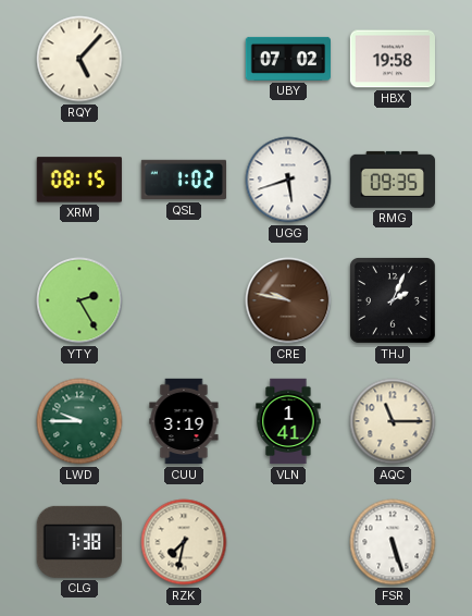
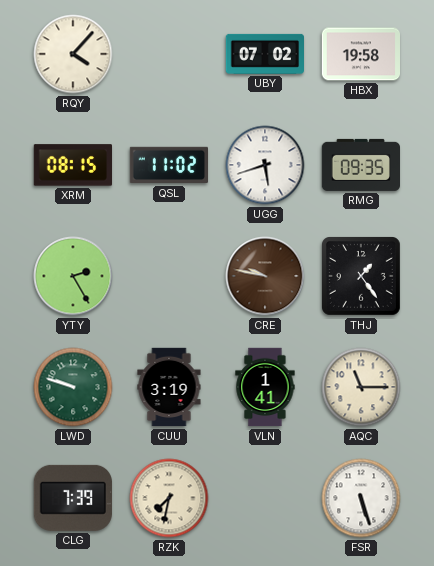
RQY: 5:07 -> 4:07 (73, 54)
QSL: 1:02 -> 11:02 (168, 165)
THJ: 2:04 -> 1:24 (362, 277)
LWD: 9:45 -> 9:48 (73, 387)
CLG: 7:38 -> 7:39 (73, 498)
